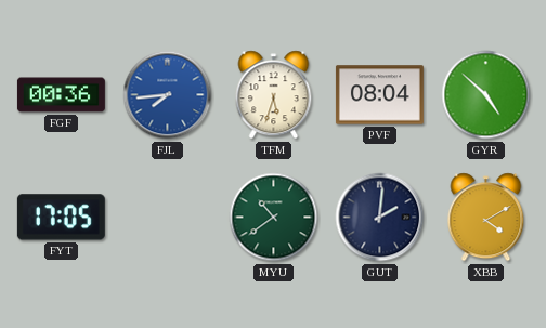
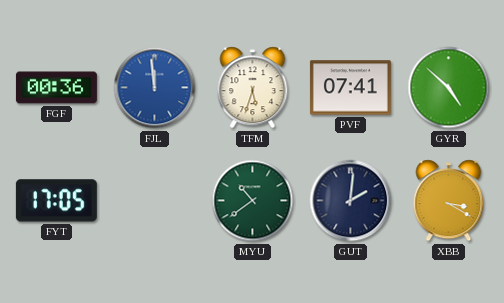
FJL: 7:44 -> 11:59 (155, 88)
PVF: 08:04 -> 07:41 (350, 88)
XBB: 4:10 -> 3:20 (449, 201)
